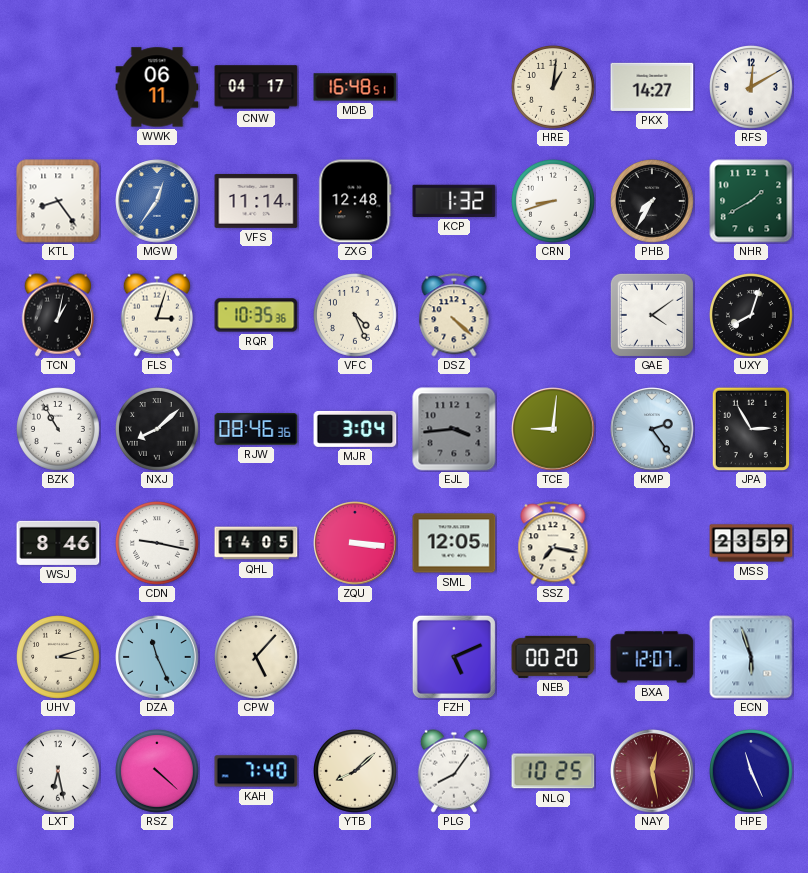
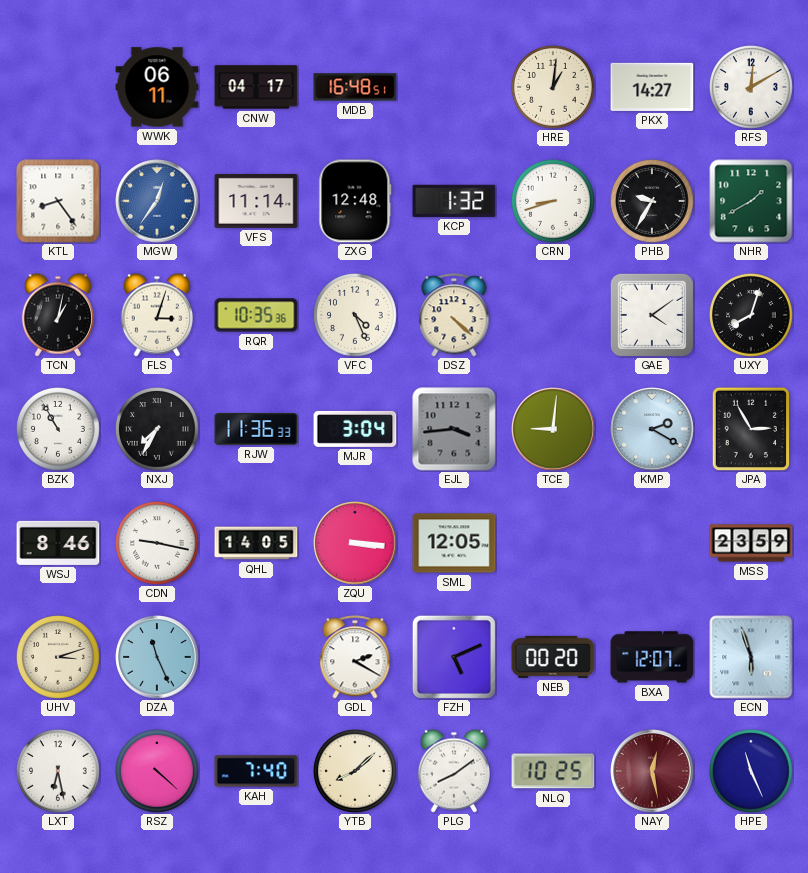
PHB: 7:35 -> 9:35 (653, 202)
NXJ: 8:08 -> 7:35 (158, 430)
RJW: 08:46 -> 11:36 (256, 429)
KMP: 2:24 -> 2:20 (652, 429)
SSZ: 7:17 -> none (553, 543)
CPW: 5:07 -> none (257, 658)
GDL: none -> 2:20 (355, 657)
PLG: 8:06 -> 8:09 (453, 771)
